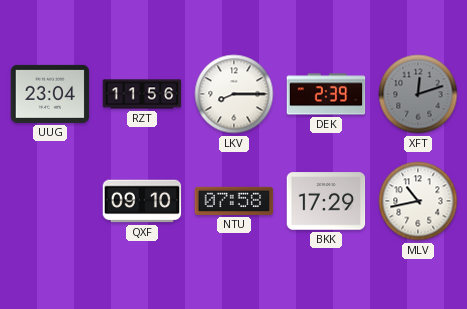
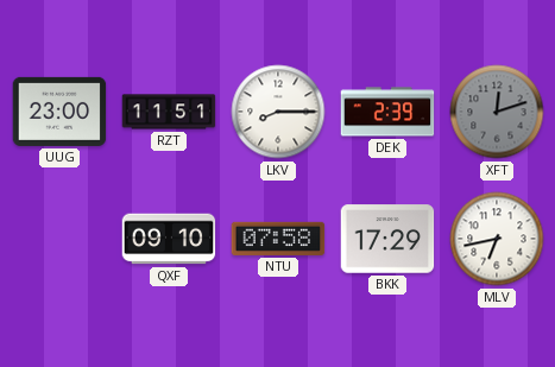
UUG: 23:04 -> 23:00 (59, 112)
RZT: 11:56 -> 11:51 (169, 112)
MLV: 10:43 -> 6:43 (497, 239)
